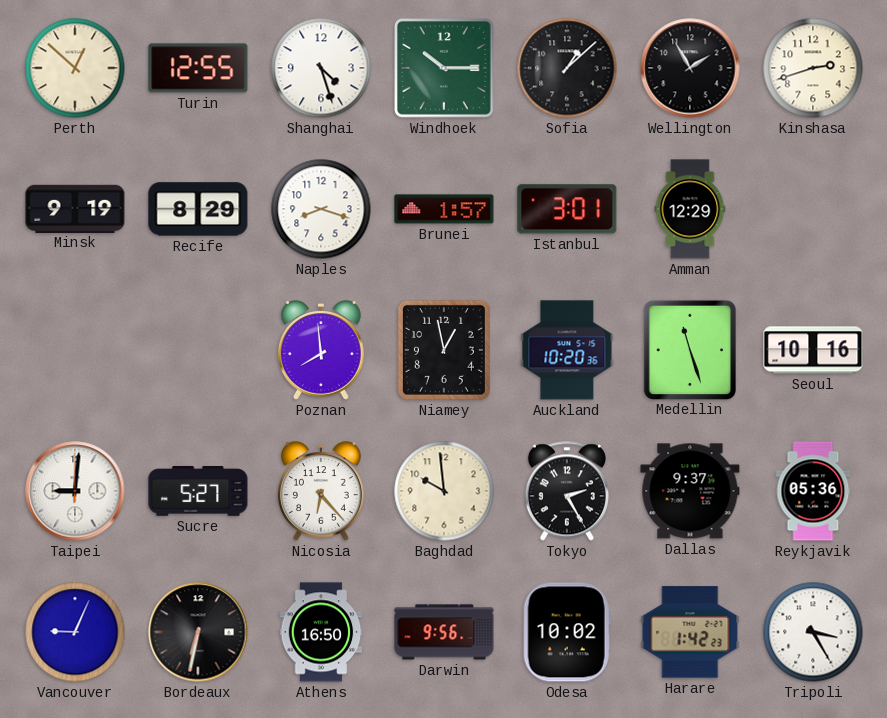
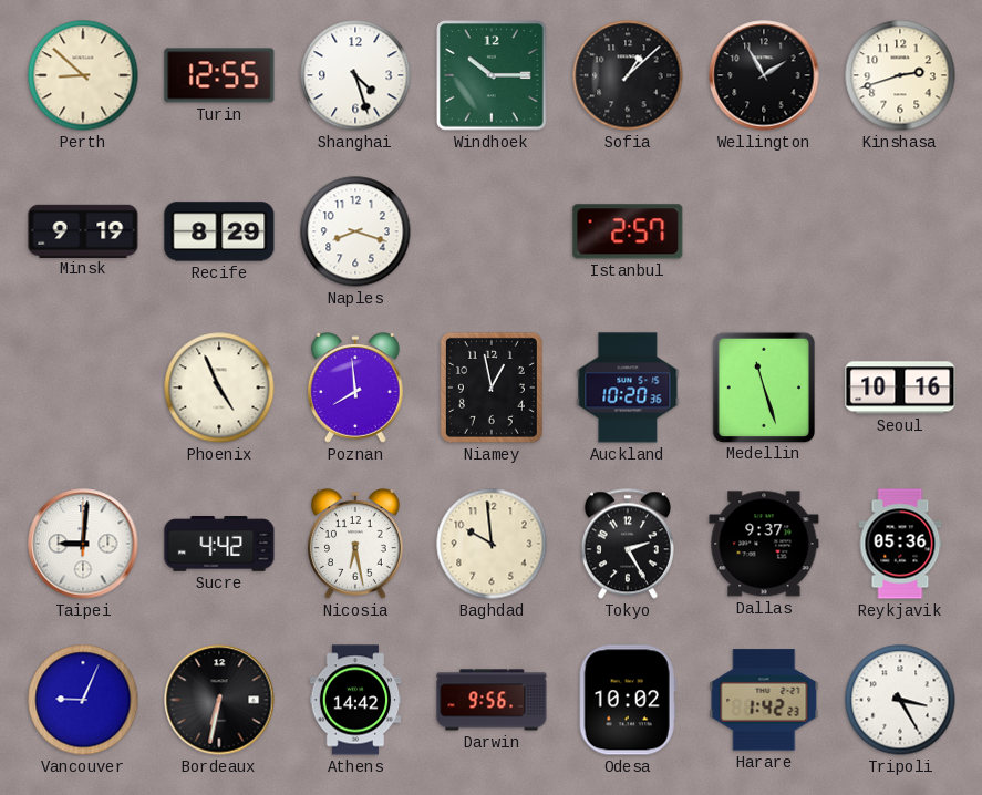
Perth: 12:52 -> 8:52 (83, 75)
Brunei: 1:57 -> none (444, 209)
Istanbul: 3:01 -> 2:57 (628, 231)
Amman: 12:29 -> none (690, 209)
Phoenix: none -> 4:56 (219, 388)
Sucre: 5:27 -> 4:42 (219, 545)
Nicosia: 6:23 -> 6:28 (355, 544)
Athens: 16:50 -> 14:42 (355, 700)
